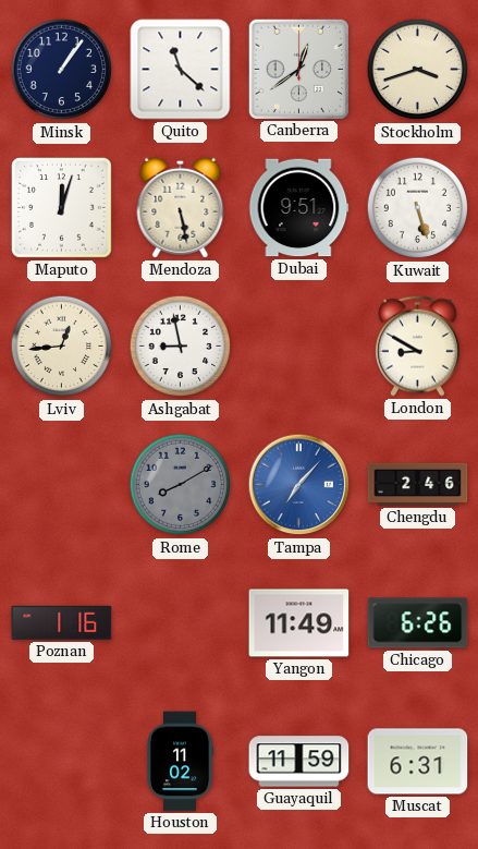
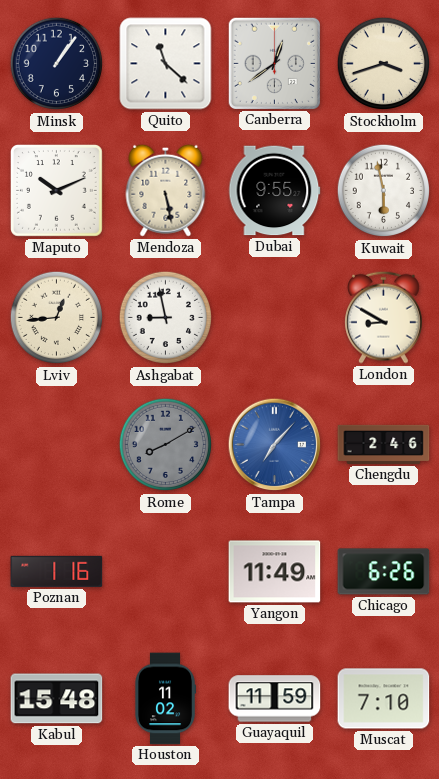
Maputo: 12:03 -> 10:11 (57, 191)
Dubai: 9:51 -> 9:55 (274, 191)
Kuwait: 5:27 -> 5:58 (384, 191)
Kabul: none -> 15:48 (57, 699)
Muscat: 6:31 -> 7:10 (384, 699)
